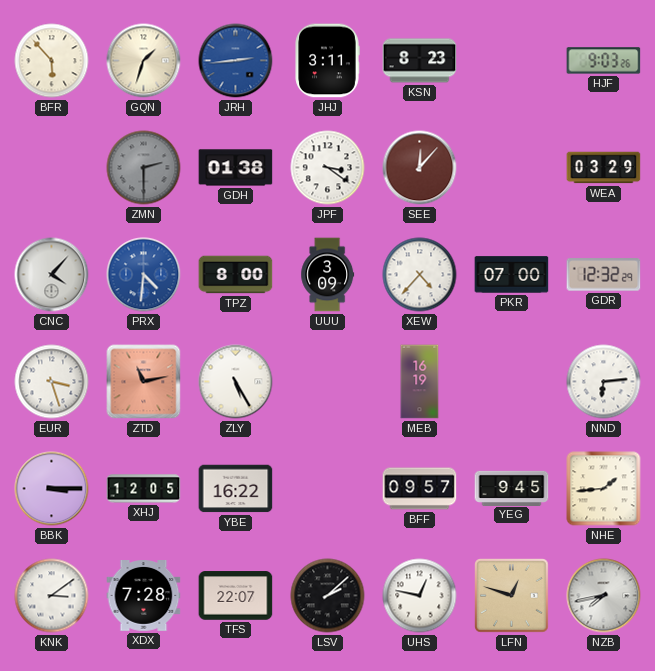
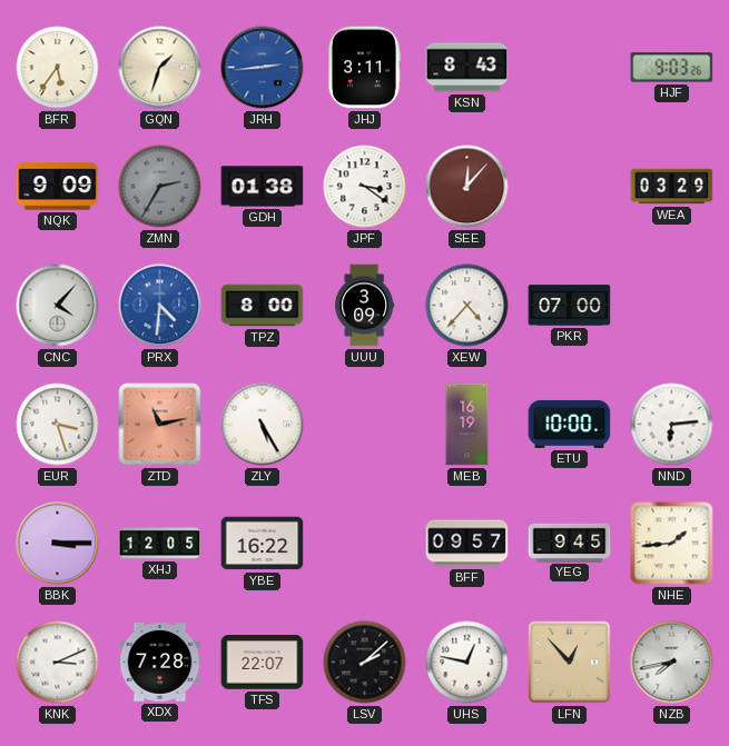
BFR: 5:53 -> 5:36 (58, 68)
KSN: 8:23 -> 8:43 (467, 68)
NQK: none -> 9:09 (58, 187)
ZMN: 2:30 -> 2:35 (160, 187)
GDR: 12:32 -> none (604, 275)
ETU: none -> 10:00 (570, 424)
KNK: 3:09 -> 3:11 (58, 663)
LFN: 12:48 -> 12:53 (570, 663)
